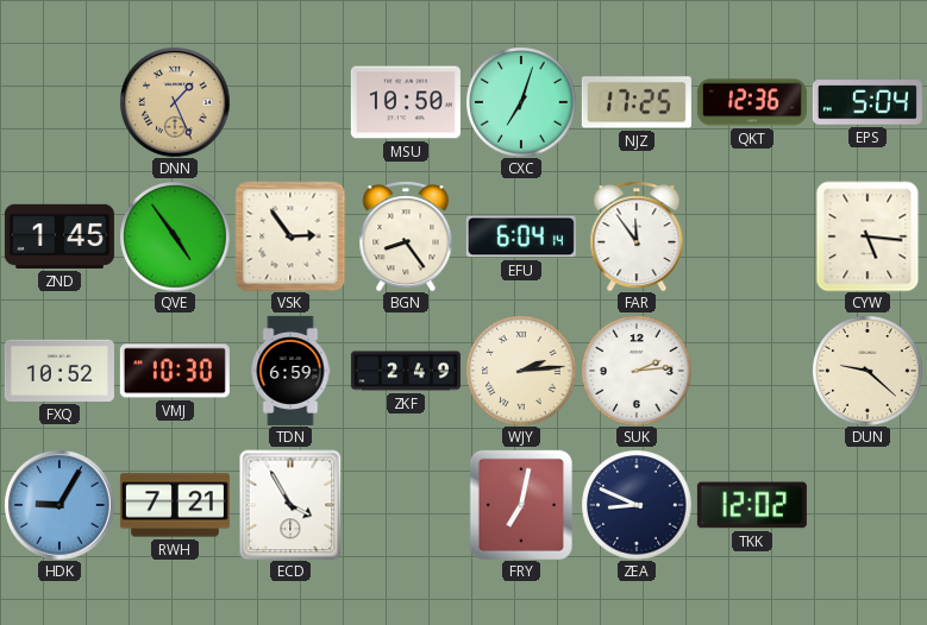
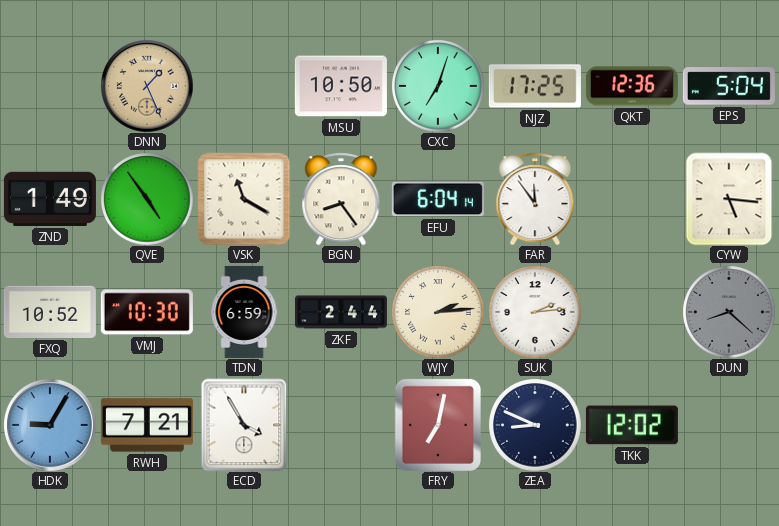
ZND: 1:45 -> 1:49 (50, 199)
VSK: 2:54 -> 11:20 (244, 199)
ZKF: 2:49 -> 2:44 (341, 312)
DUN: 9:22 -> 8:22 (729, 312)
DUN dial: cream -> grey (729, 312)
